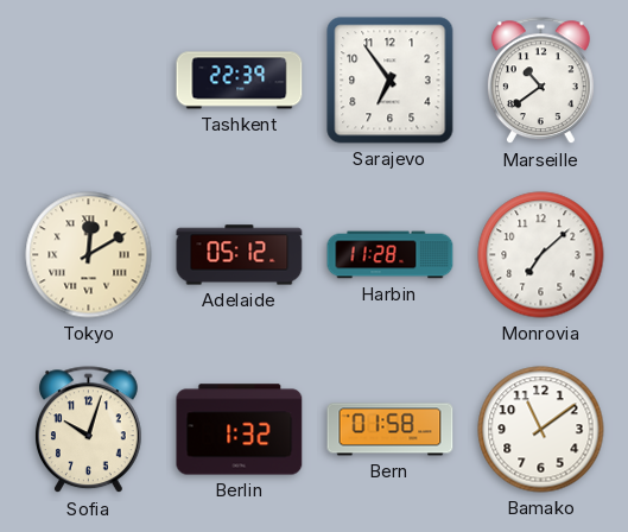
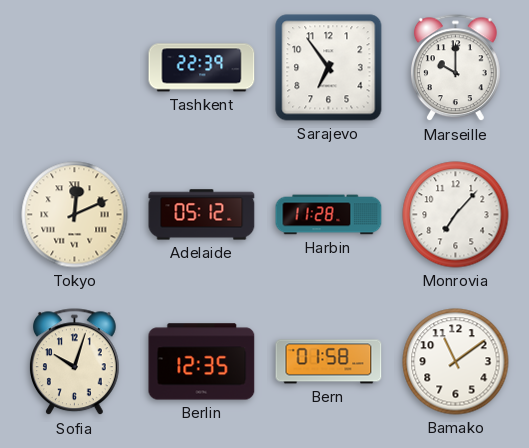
Marseille: 10:39 -> 10:00 (455, 68)
Tokyo: 12:10 -> 12:11 (75, 215)
Monrovia: 7:08 -> 7:07 (456, 215)
Berlin: 1:32 -> 12:35 (202, 362)
